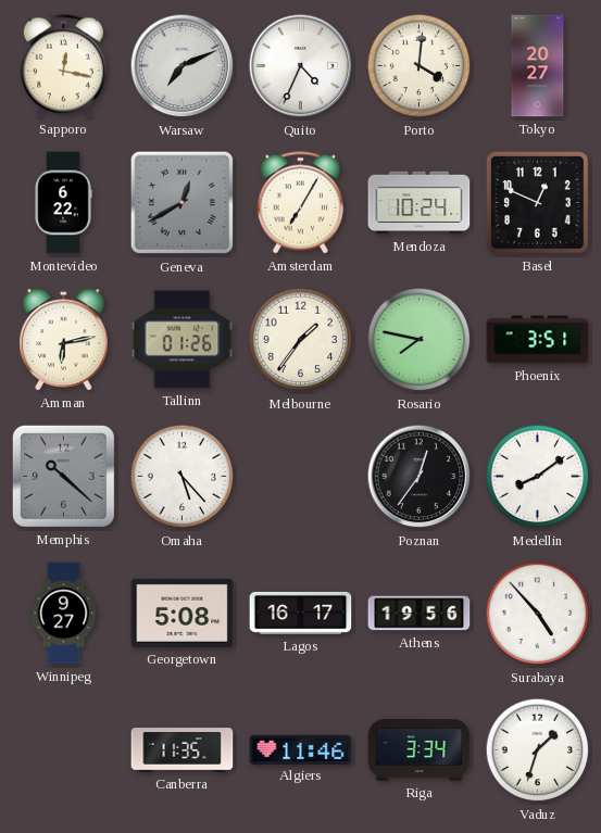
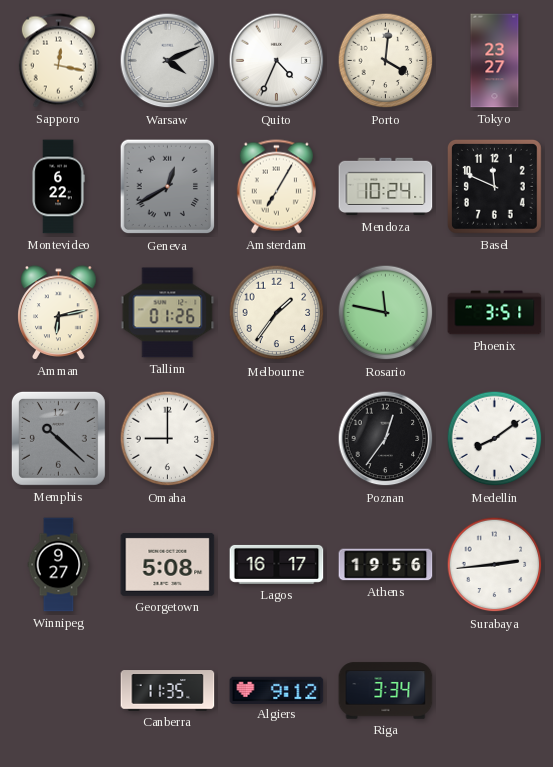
Warsaw: 7:11 -> 4:11 (168, 61)
Tokyo: 20:27 -> 23:27 (495, 61)
Basel: 12:49 -> 11:49 (494, 186)
Rosario: 7:47 -> 11:47 (386, 313)
Omaha: 5:23 -> 9:00 (168, 439)
Surabaya: 4:53 -> 2:44 (495, 565)
Algiers: 11:46 -> 9:12 (277, 690)
Vaduz: 1:33 -> none (538, 750)
